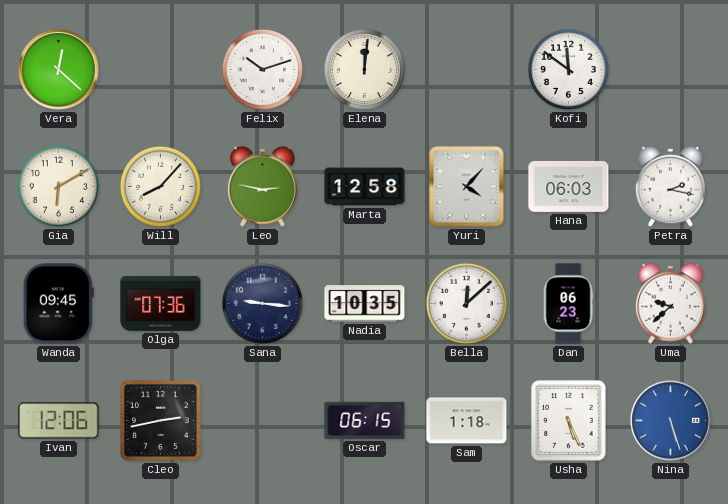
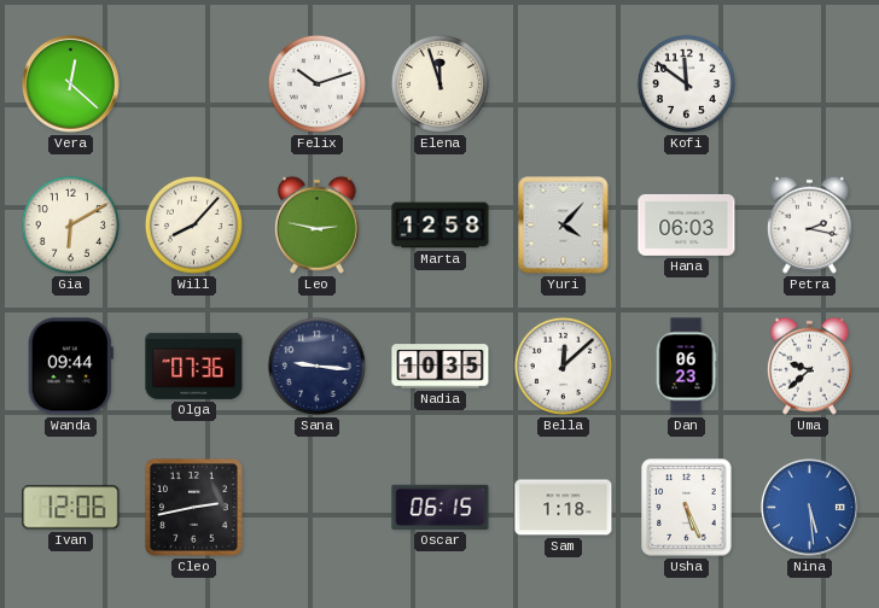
Elena: 12:01 -> 11:57 (439, 83)
Wanda: 09:45 -> 09:44 (70, 367)
Nina: 5:27 -> 5:29 (809, 507)
